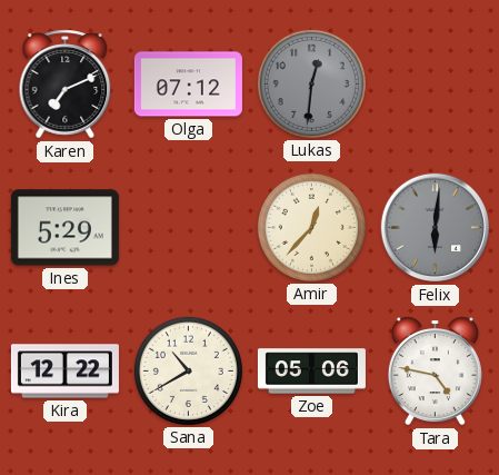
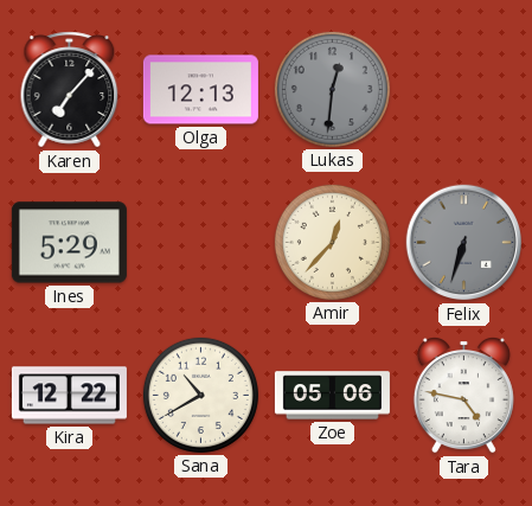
Karen: 7:11 -> 7:07 (70, 90)
Olga: 07:12 -> 12:13 (200, 90)
Felix: 6:01 -> 6:33 (464, 243)
